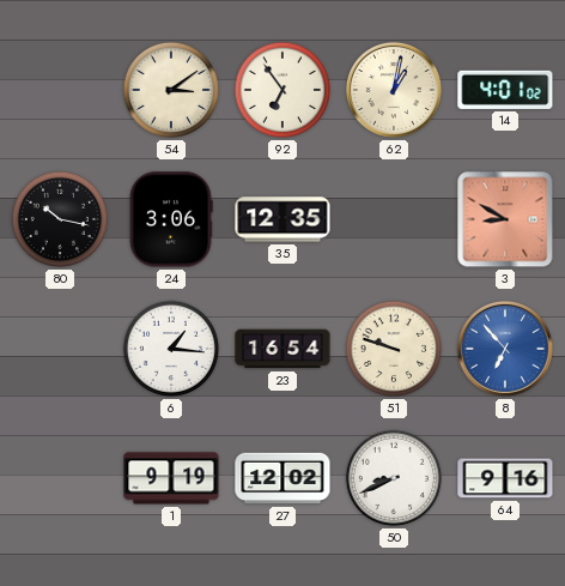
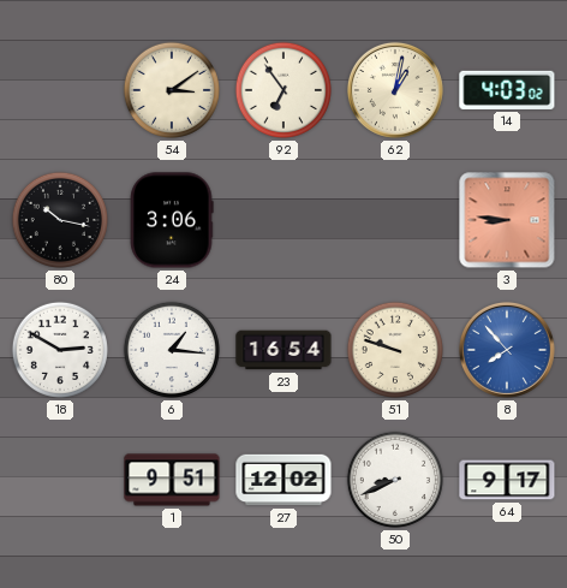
14: 4:01 -> 4:03 (507, 90)
35: 12:35 -> none (282, 219)
3: 8:50 -> 8:46 (507, 220)
18: none -> 2:50 (60, 350)
8: 6:53 -> 7:53 (507, 350)
1: 9:19 -> 9:51 (172, 480)
64: 9:16 -> 9:17 (507, 480)
